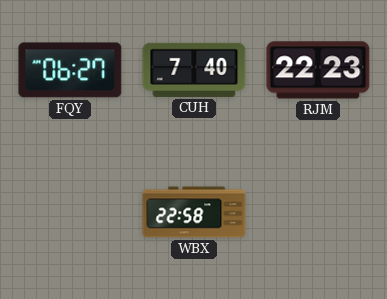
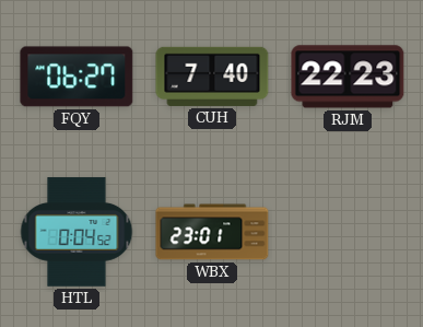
HTL: none -> 0:04 (77, 232)
WBX: 22:58 -> 23:01 (212, 232)
